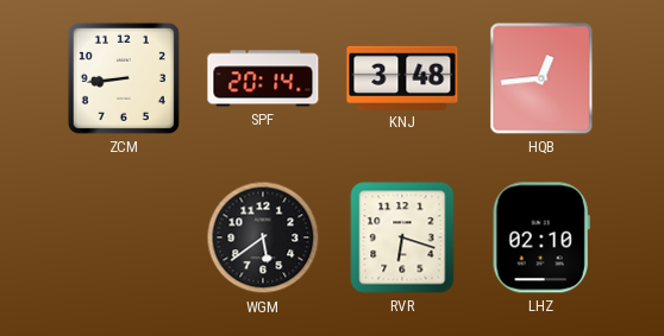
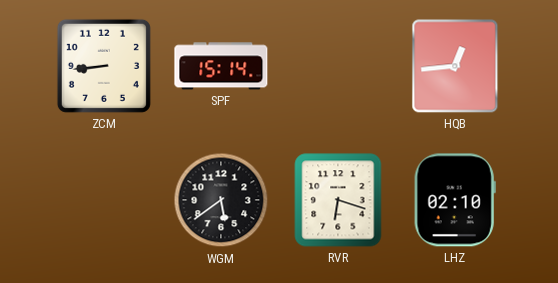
SPF: 20:14 -> 15:14 (221, 66)
KNJ: 3:48 -> none (402, 77)
